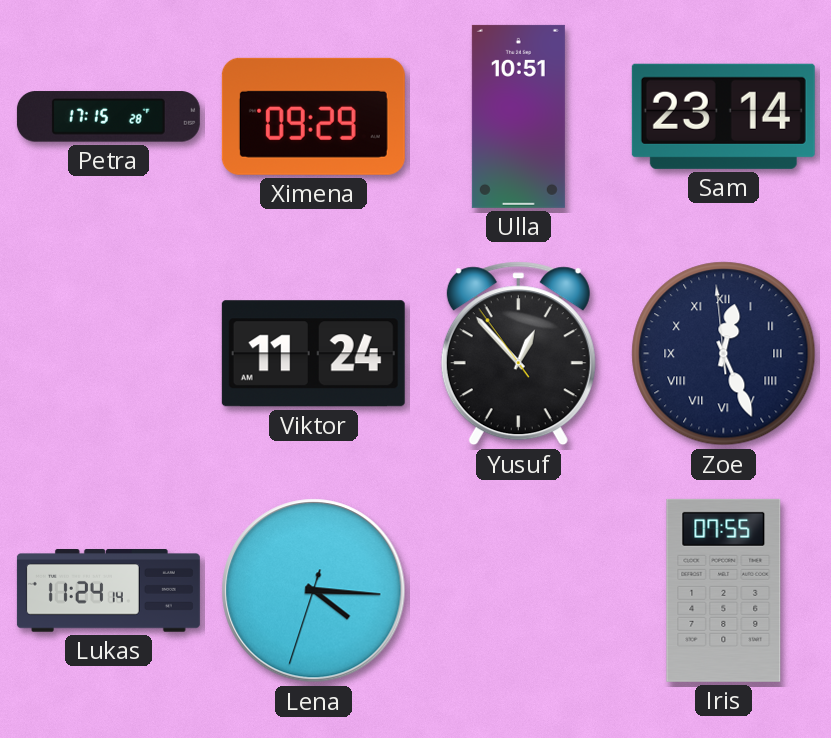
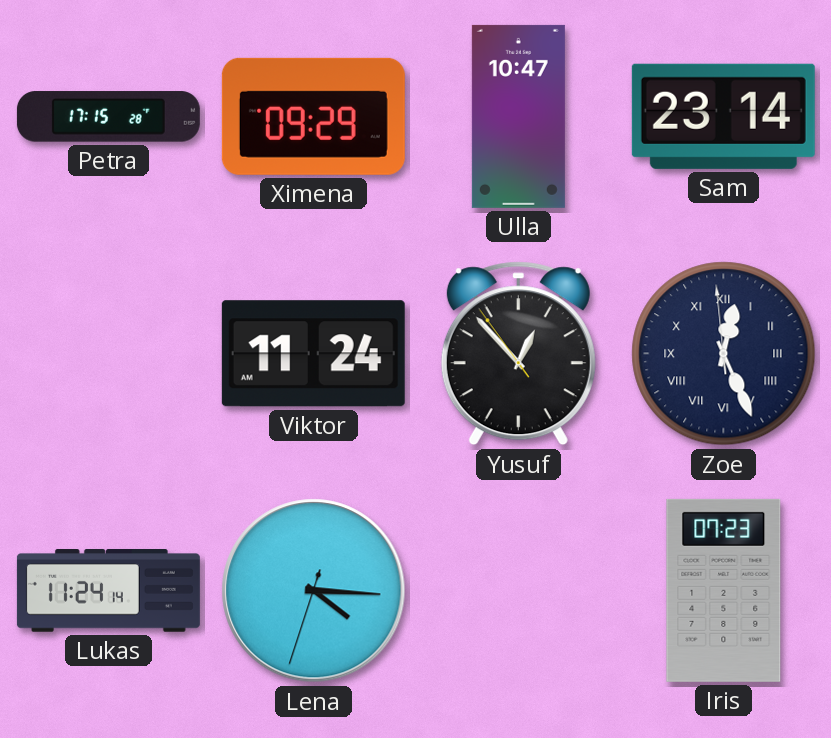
Ulla: 10:51 -> 10:47 (518, 116)
Iris: 07:55 -> 07:23 (724, 590)
